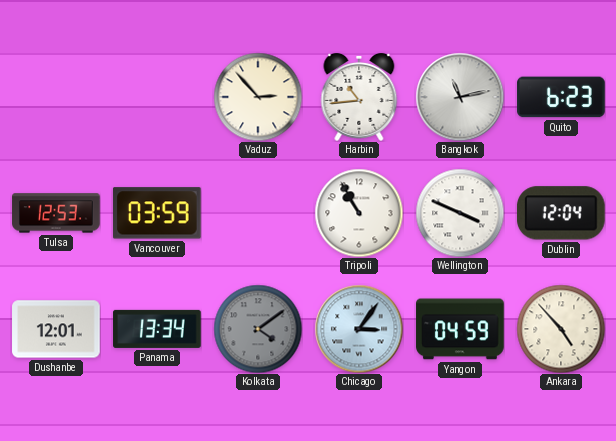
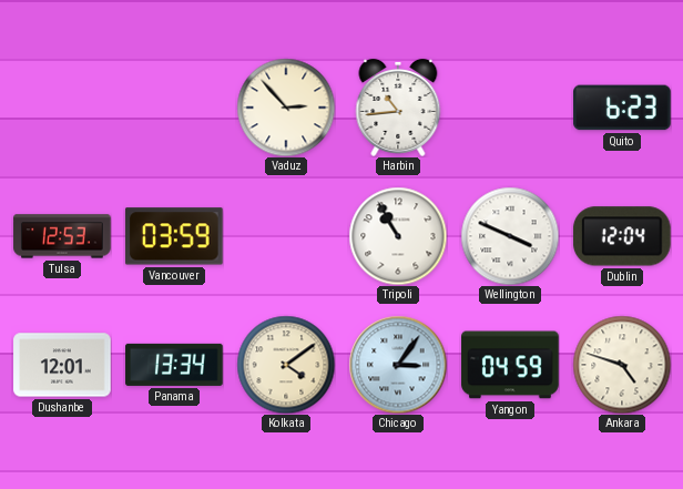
Bangkok: 11:13 -> none (460, 97)
Kolkata dial: grey -> cream (286, 365)
Ankara: 4:53 -> 4:48 (622, 365)
